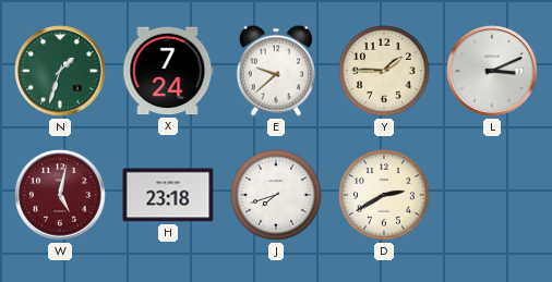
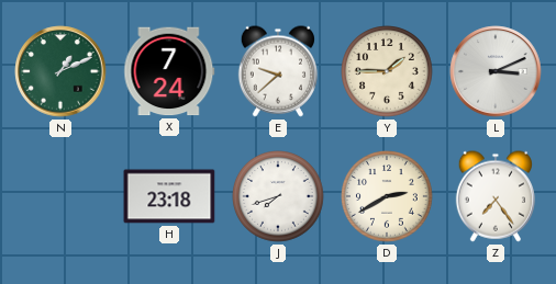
N: 1:33 -> 1:11 (60, 71)
W: 5:02 -> none (60, 195)
Z: none -> 7:24 (496, 196)
